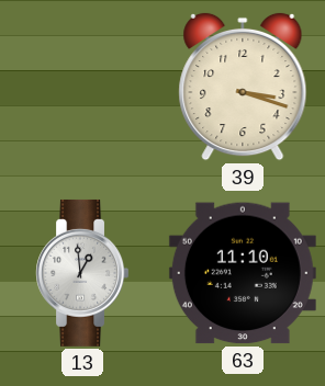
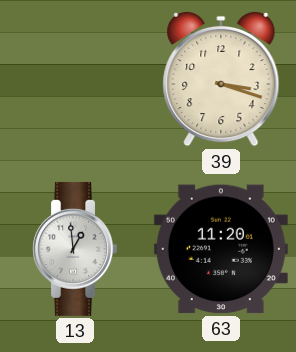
63: 11:10 -> 11:20 (221, 249)
